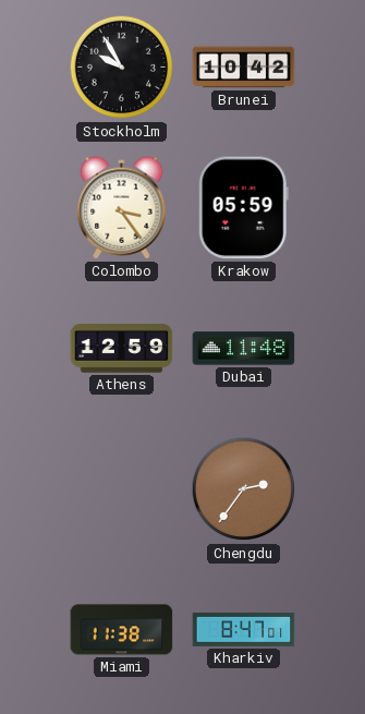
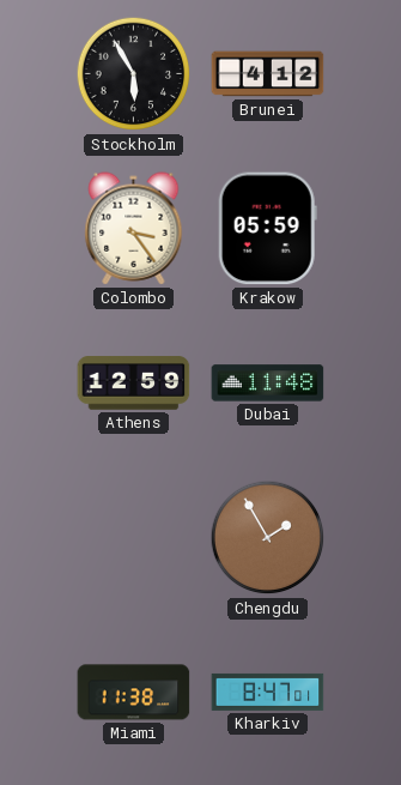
Stockholm: 9:55 -> 5:55 (134, 74)
Brunei: 10:42 -> 4:12 (268, 74)
Chengdu: 2:36 -> 1:55 (268, 538)
